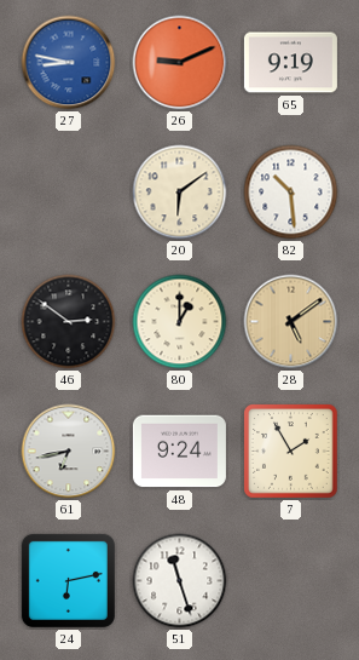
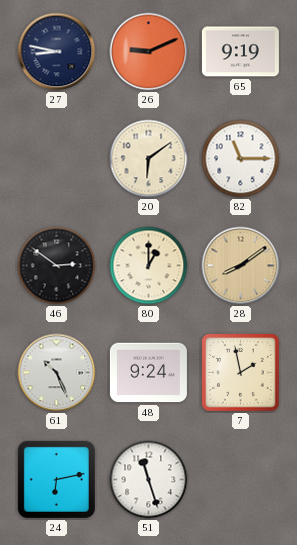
27 dial: blue -> navy (57, 52)
82: 10:29 -> 11:15 (241, 159)
28: 5:09 -> 8:09 (241, 266)
61: 6:43 -> 10:26 (57, 373)
7: 1:55 -> 1:58 (241, 373)
